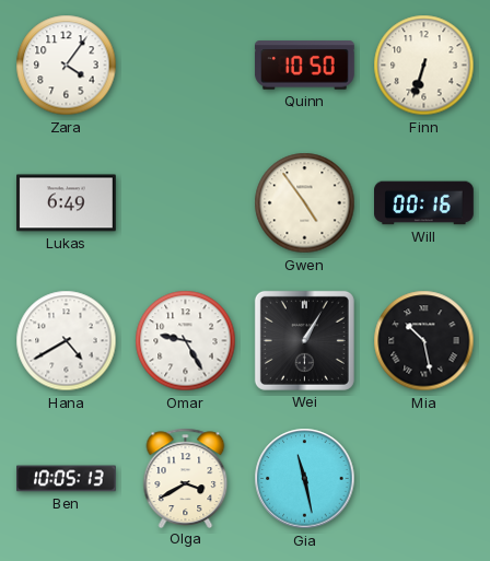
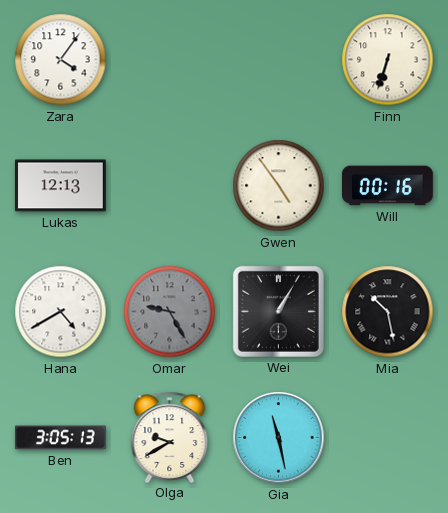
Quinn: 10:50 -> none (305, 66)
Lukas: 6:49 -> 12:13 (61, 186)
Omar dial: white -> grey (170, 312)
Ben: 10:05 -> 3:05 (61, 438)
Olga: 3:40 -> 9:40 (170, 437)
